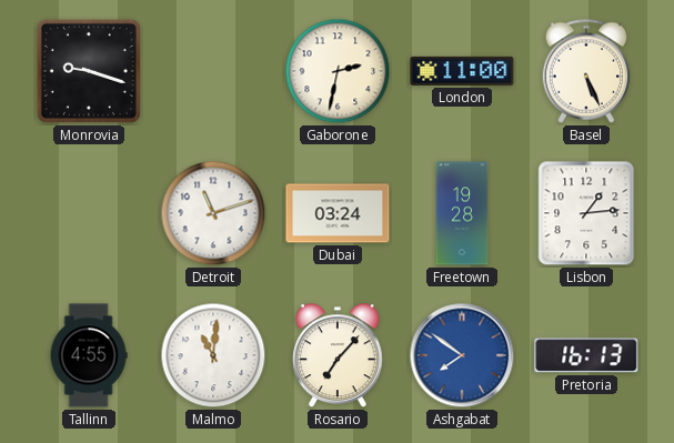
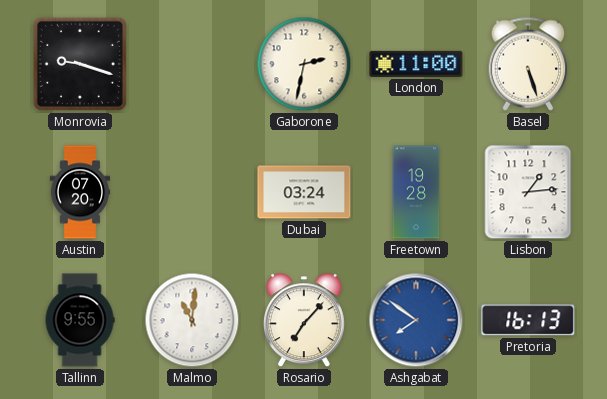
Basel: 5:26 -> 5:27 (528, 64)
Austin: none -> 07:20 (79, 192)
Detroit: 11:12 -> none (213, 213)
Tallinn: 4:55 -> 9:55 (80, 320)
